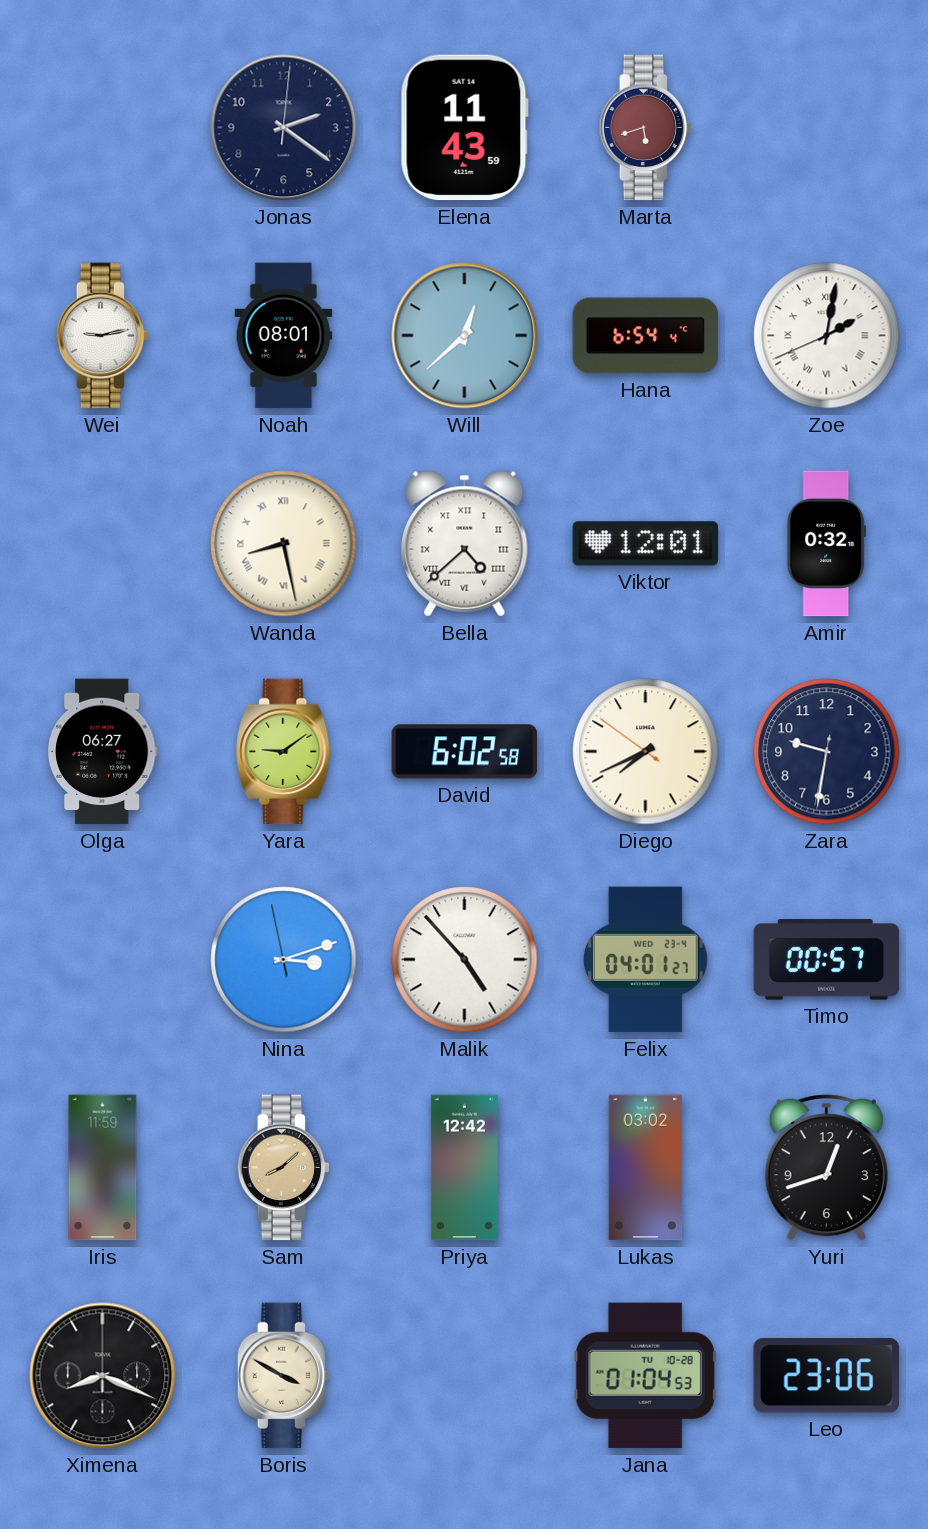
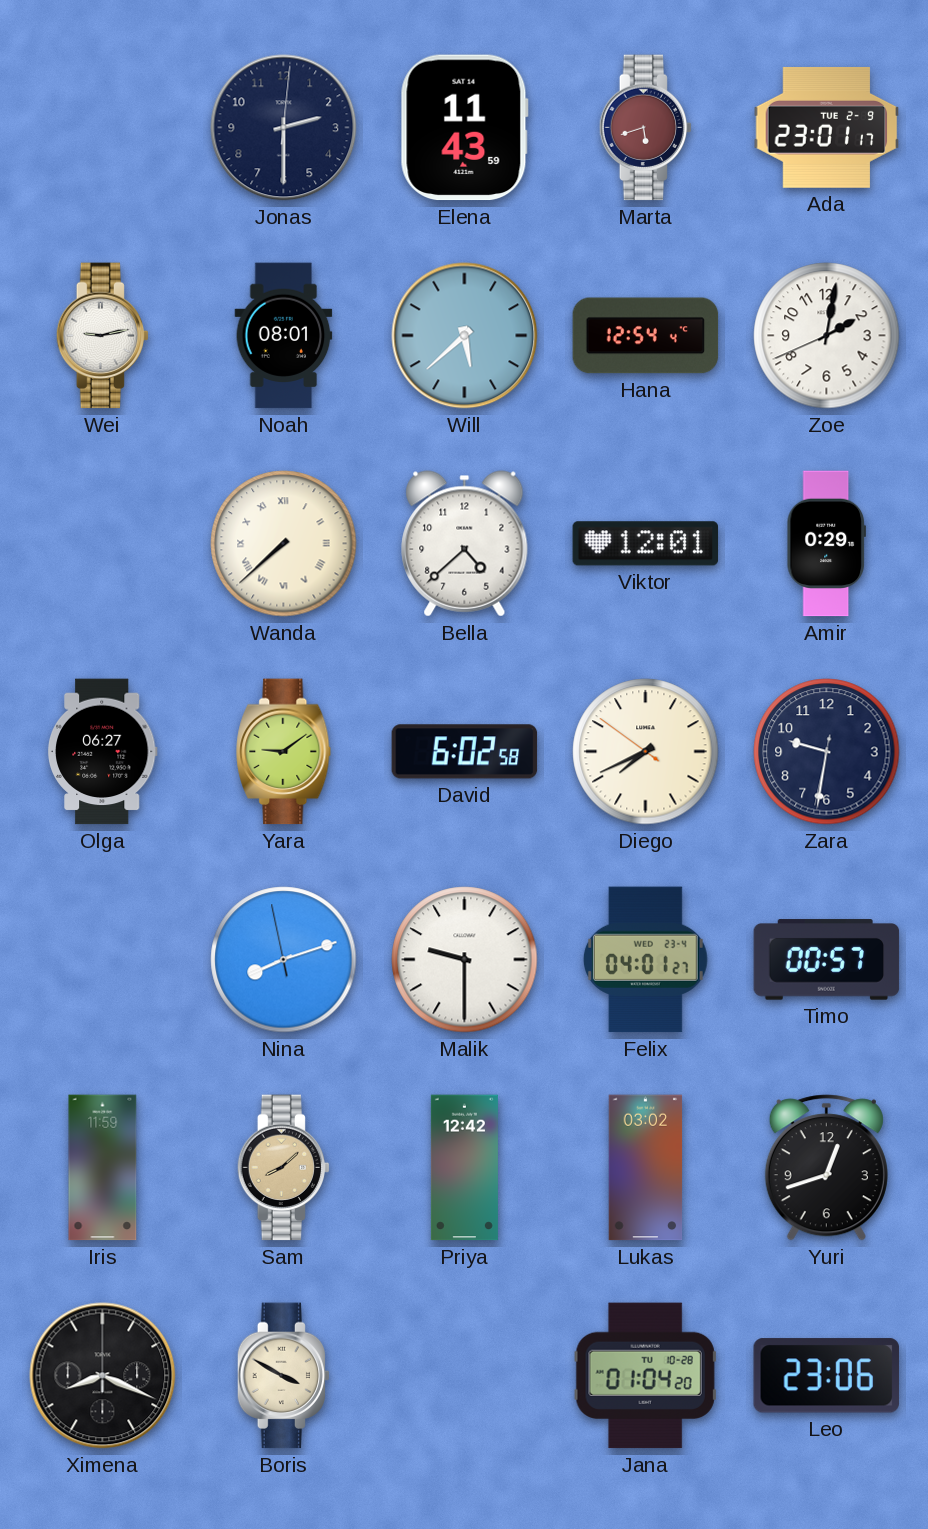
Jonas: 2:21 -> 2:30 (284, 128)
Ada: none -> 23:01 (827, 127)
Will: 12:38 -> 5:38 (465, 336)
Hana: 6:54 -> 12:54 (646, 336)
Zoe numerals: Roman -> Arabic (827, 336)
Wanda: 8:28 -> 7:38 (284, 544)
Bella numerals: Roman -> Arabic (465, 544)
Amir: 0:32 -> 0:29 (826, 544)
Nina: 3:11 -> 8:11 (284, 960)
Malik: 4:53 -> 9:30 (465, 960)
Jana: 01:04:53 -> 01:04:20 (645, 1376)
